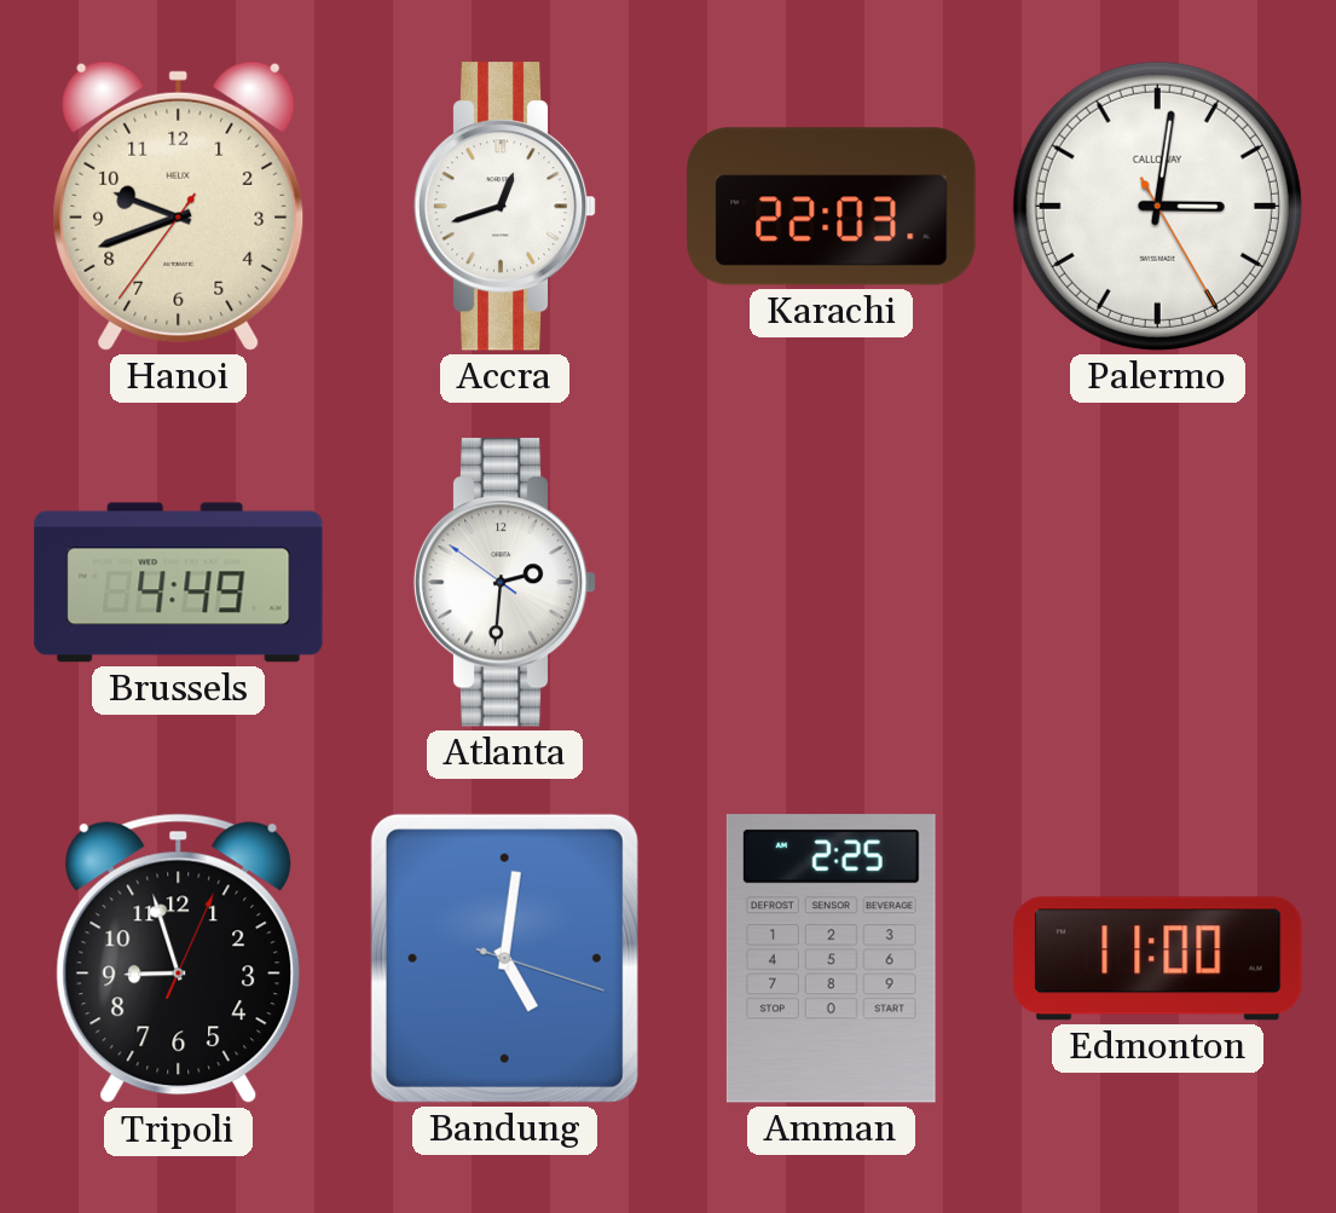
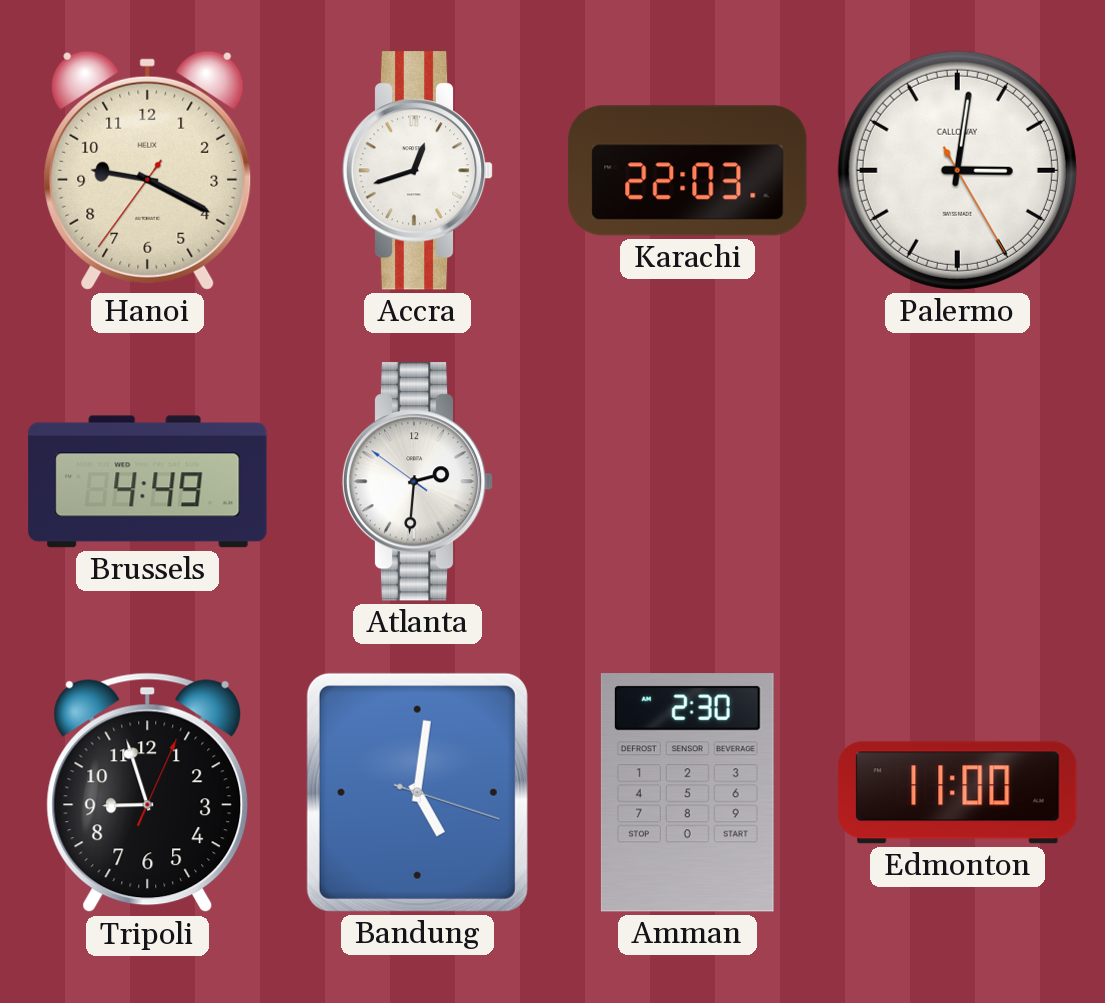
Hanoi: 9:41 -> 9:19 (148, 170)
Amman: 2:25 -> 2:30 (687, 793)
